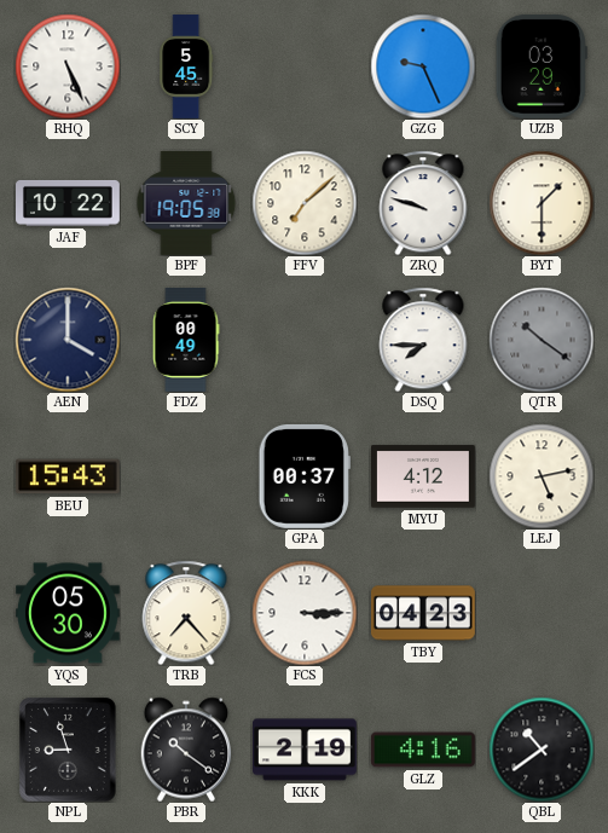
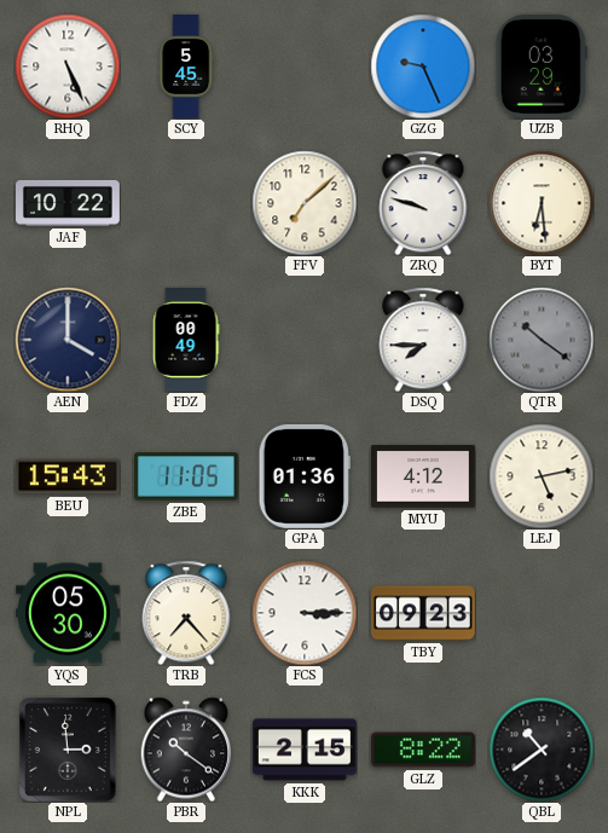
BPF: 19:05 -> none (186, 203)
BYT: 1:30 -> 6:29 (542, 203)
ZBE: none -> 11:05 (187, 476)
GPA: 00:37 -> 01:36 (305, 476)
TBY: 04:23 -> 09:23 (423, 613)
NPL: 8:57 -> 2:59 (69, 750)
KKK: 2:19 -> 2:15 (305, 750)
GLZ: 4:16 -> 8:22 (423, 750)
